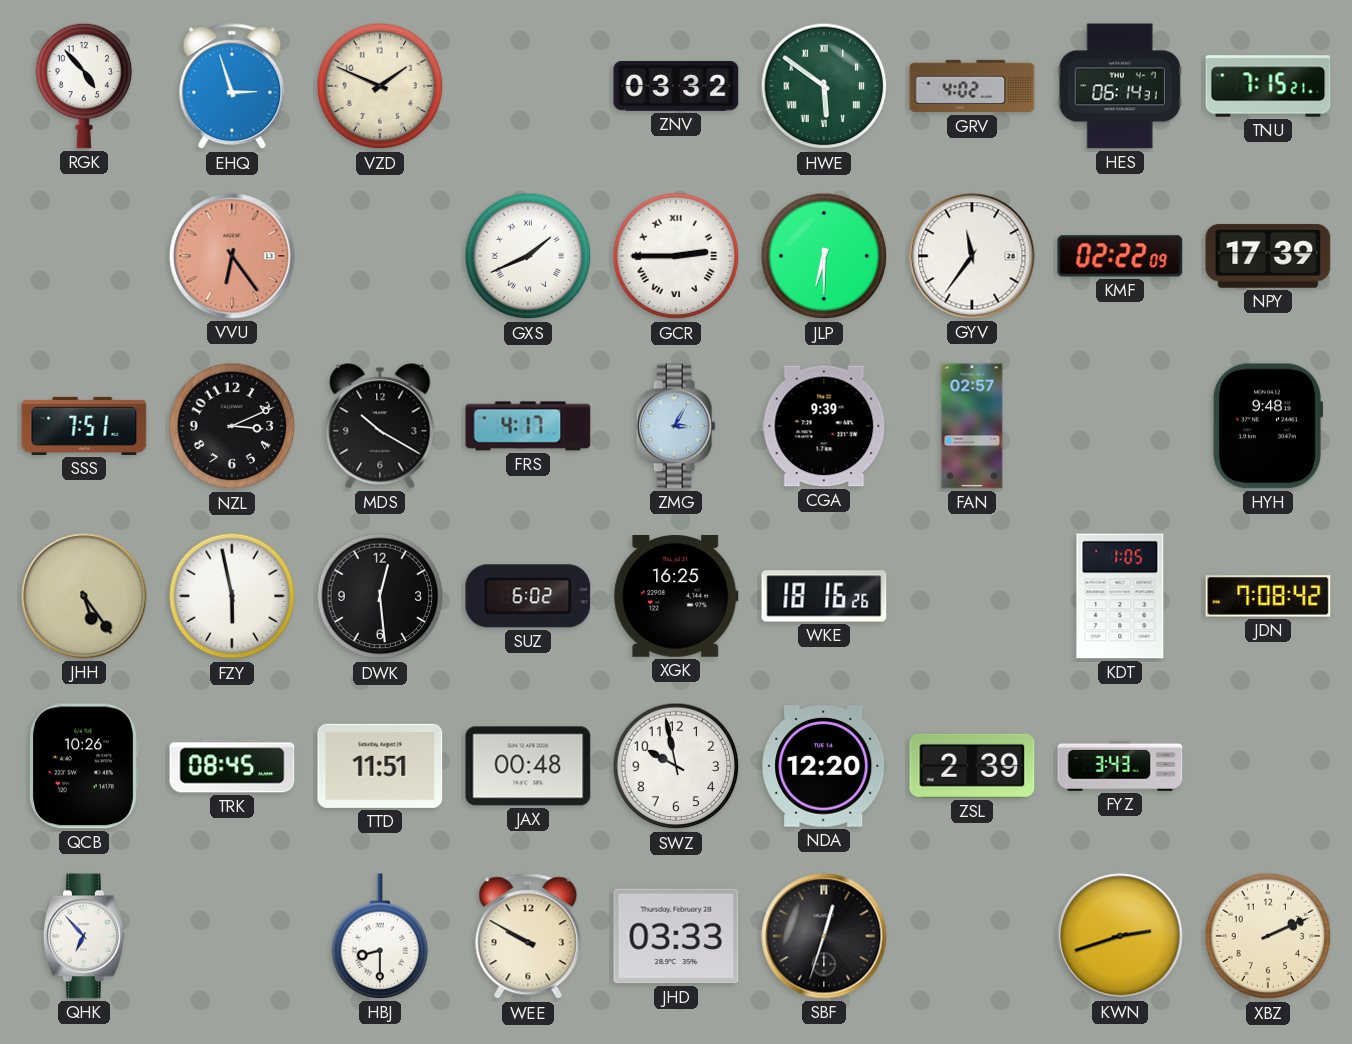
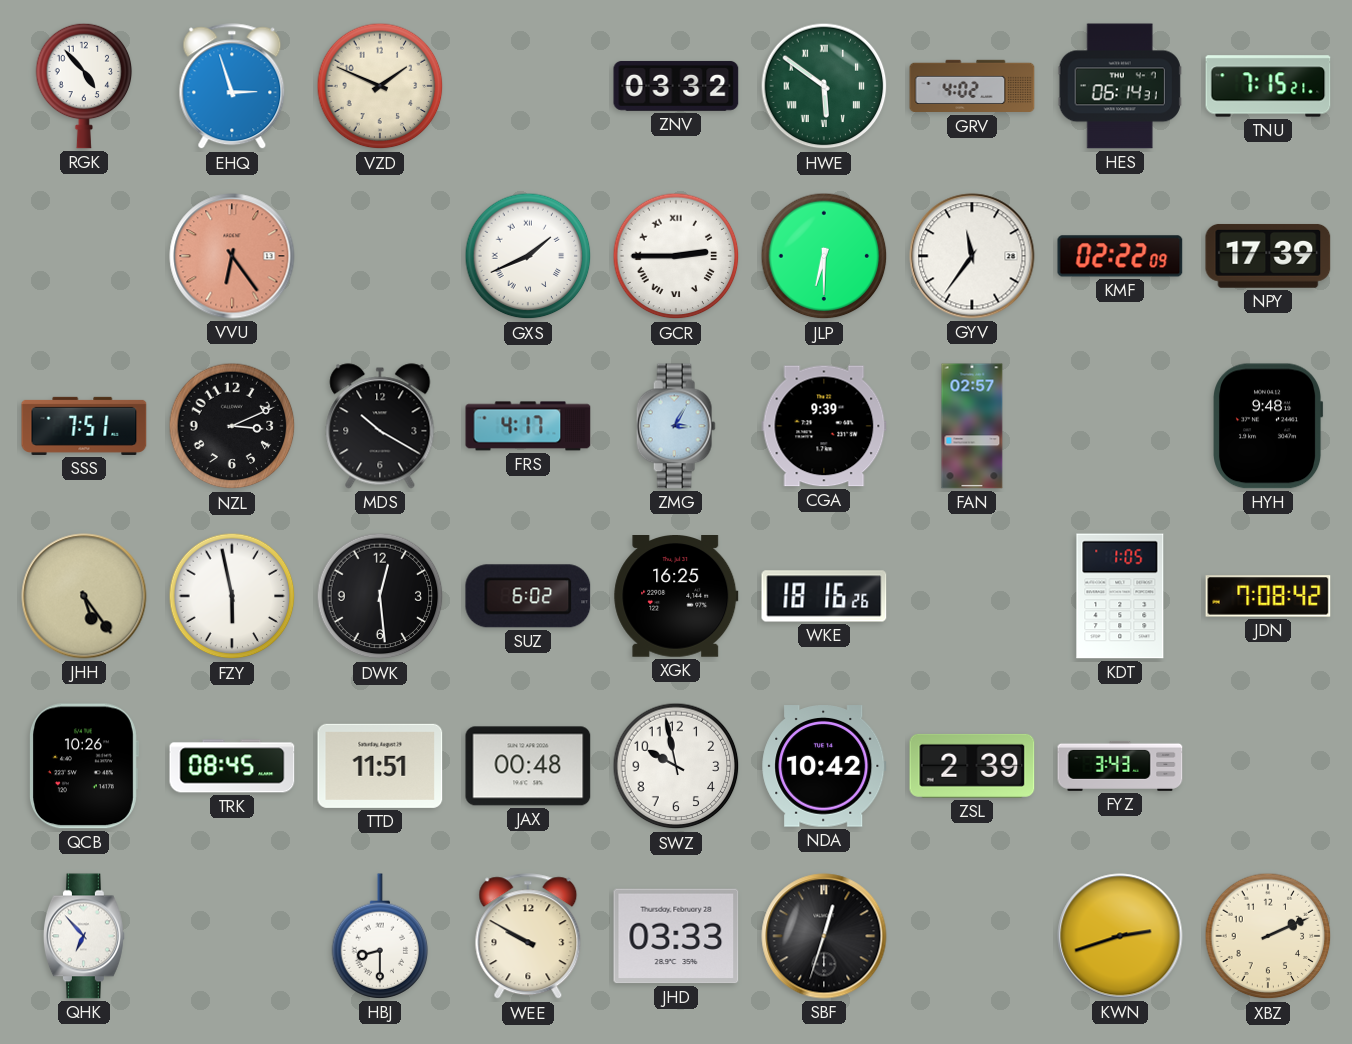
NDA: 12:20 -> 10:42 (824, 766)
